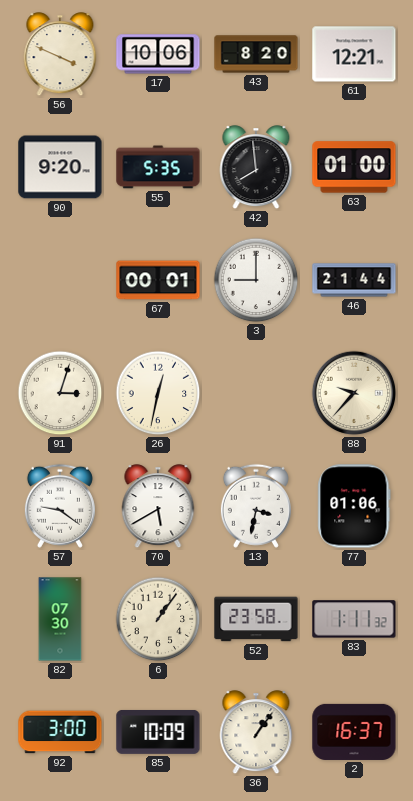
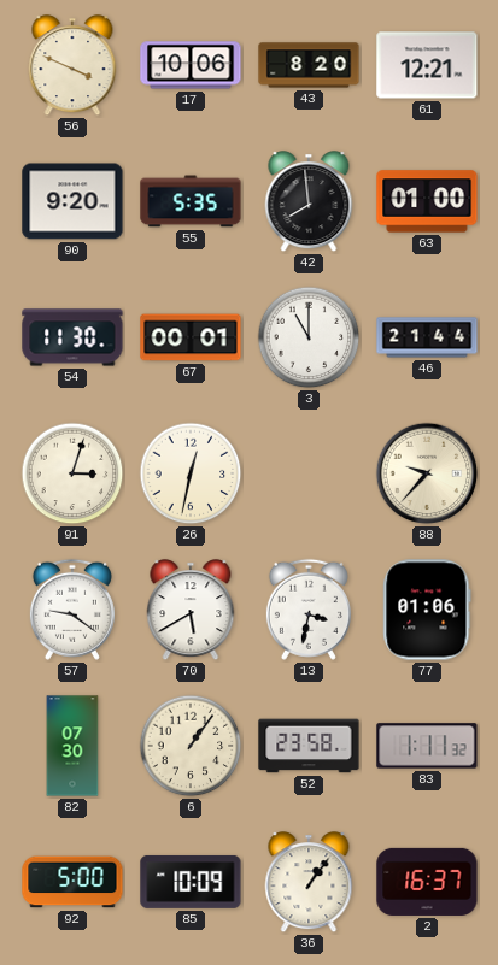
54: none -> 11:30 (72, 337)
3: 9:00 -> 11:00 (309, 337)
92: 3:00 -> 5:00 (72, 882)
